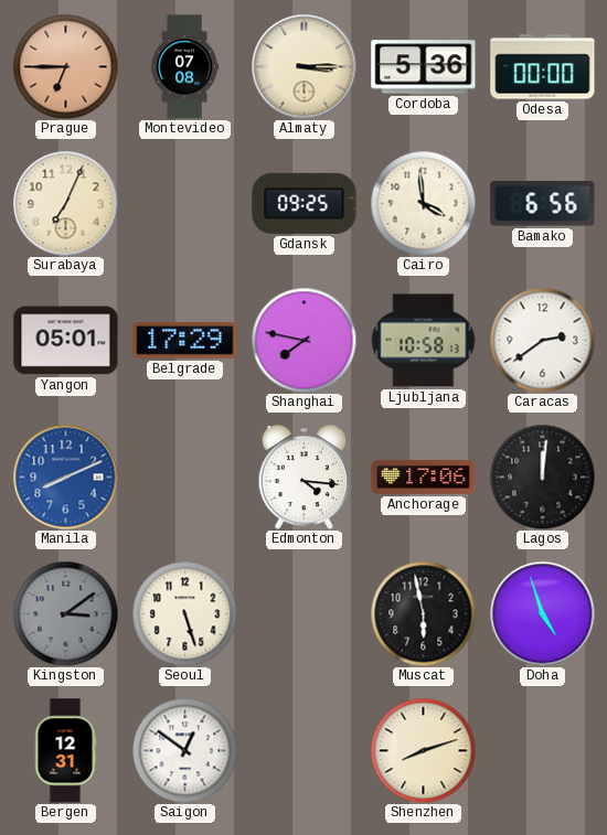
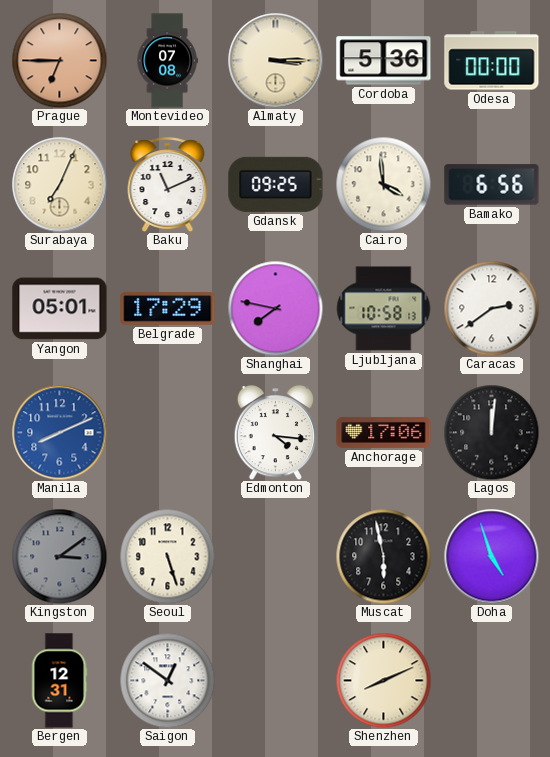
Baku: none -> 11:11 (168, 185)
Shenzhen: 8:12 -> 8:11 (383, 680)
